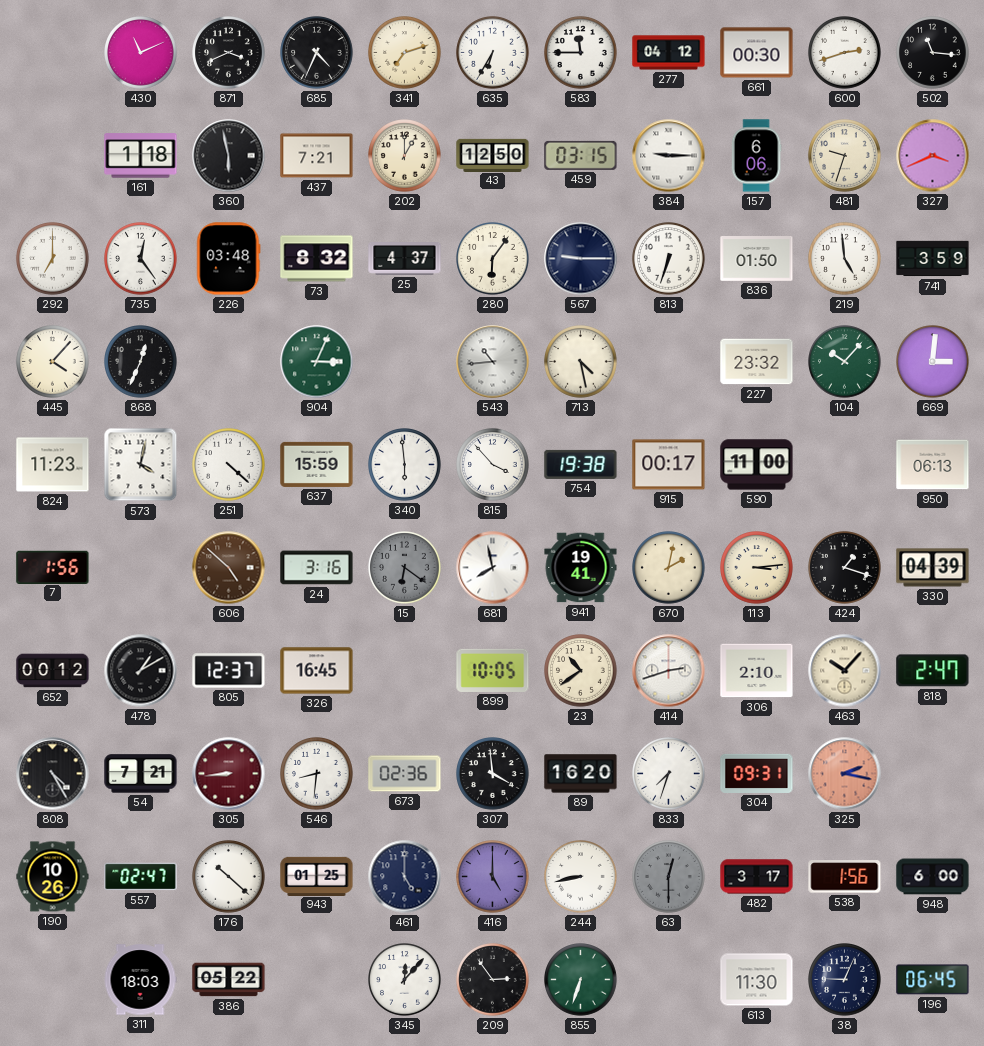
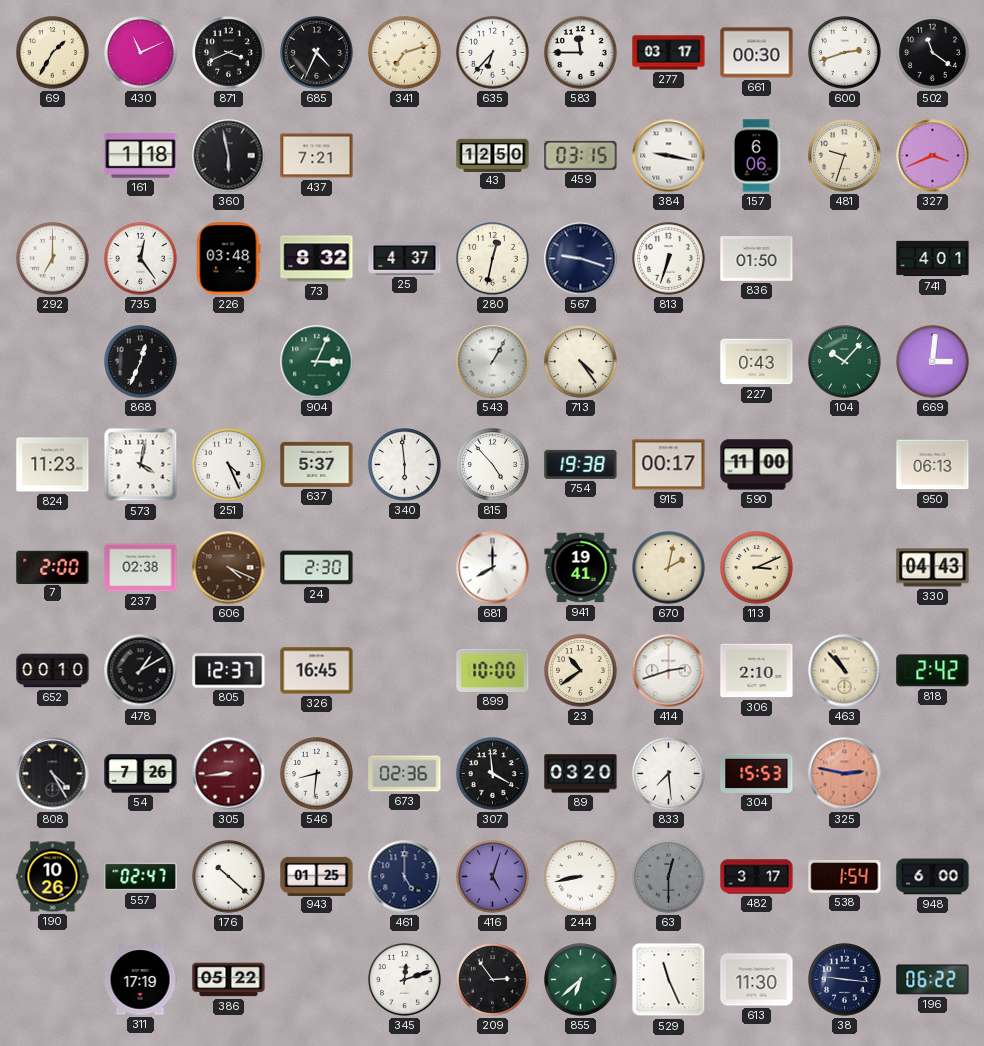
69: none -> 1:35 (53, 53)
635: 6:35 -> 6:37 (493, 53)
277: 04:12 -> 03:17 (669, 53)
502: 11:16 -> 11:21 (933, 53)
202: 1:00 -> none (405, 156)
384: 9:15 -> 9:17 (669, 156)
280: 6:06 -> 12:32 (493, 259)
567: 9:15 -> 9:18 (581, 259)
219: 4:59 -> none (845, 259)
741: 3:59 -> 4:01 (933, 259)
445: 4:07 -> none (53, 362)
543: 10:44 -> 1:05 (493, 362)
713: 4:28 -> 4:24 (581, 362)
227: 23:32 -> 0:43 (757, 362)
251: 4:22 -> 4:26 (229, 465)
637: 15:59 -> 5:37 (317, 464)
815: 3:53 -> 4:53 (493, 465)
7: 1:56 -> 2:00 (53, 567)
237: none -> 02:38 (141, 568)
606: 4:52 -> 4:19 (229, 568)
24: 3:16 -> 2:30 (317, 568)
15: 6:21 -> none (405, 568)
681: 7:58 -> 8:00 (493, 568)
113: 3:14 -> 3:11 (757, 568)
424: 1:18 -> none (845, 568)
330: 04:39 -> 04:43 (933, 568)
652: 00:12 -> 00:10 (53, 671)
899: 10:05 -> 10:00 (493, 670)
463: 10:07 -> 10:53 (845, 671)
818: 2:47 -> 2:42 (933, 671)
54: 7:21 -> 7:26 (141, 774)
89: 16:20 -> 03:20 (581, 774)
833: 7:33 -> 7:29 (669, 774)
304: 09:31 -> 15:53 (757, 773)
325: 2:17 -> 2:47 (845, 774)
416: 5:00 -> 5:03 (493, 877)
538: 1:56 -> 1:54 (845, 877)
311: 18:03 -> 17:19 (140, 980)
345: 12:07 -> 12:12 (405, 980)
855: 6:33 -> 6:38 (581, 980)
529: none -> 11:26 (669, 980)
38: 9:04 -> 9:16 (845, 980)
196: 06:45 -> 06:22 (933, 980)
